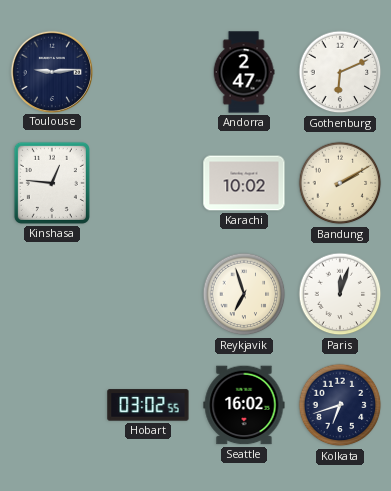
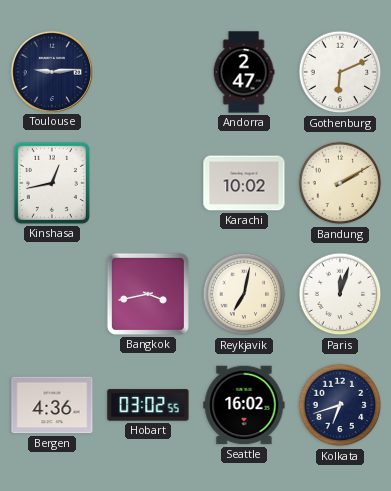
Kinshasa: 12:46 -> 12:43 (52, 183)
Bangkok: none -> 3:43 (148, 294)
Reykjavik: 6:57 -> 7:02 (244, 294)
Bergen: none -> 4:36 (52, 405)
